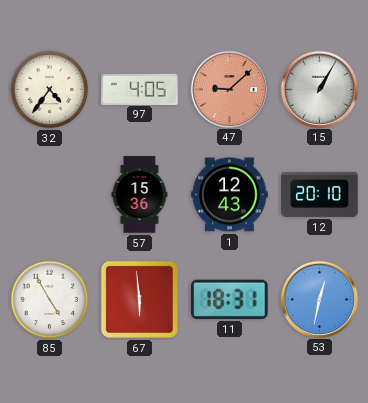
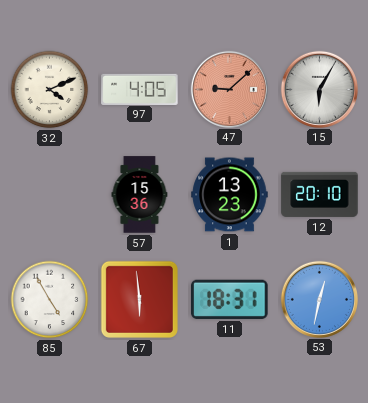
32: 4:36 -> 4:11 (50, 90)
15: 1:05 -> 6:05 (319, 89)
1: 12:43 -> 13:23 (230, 195)
